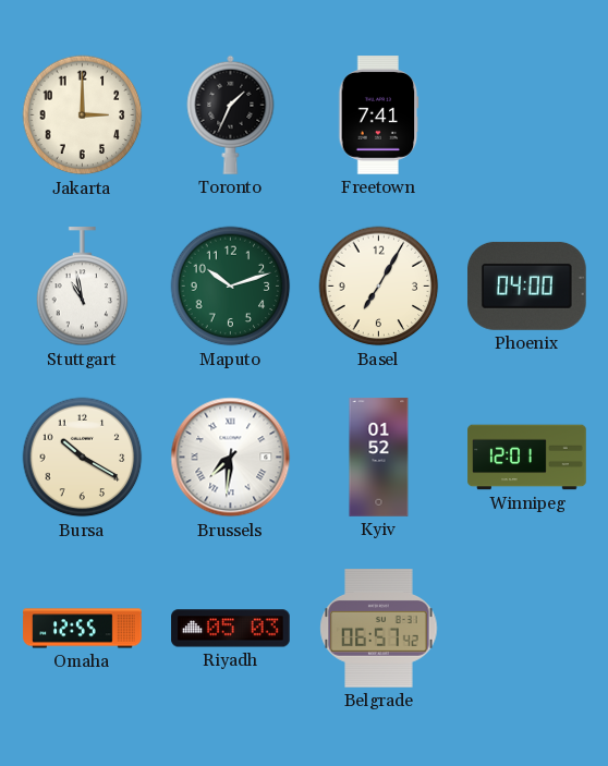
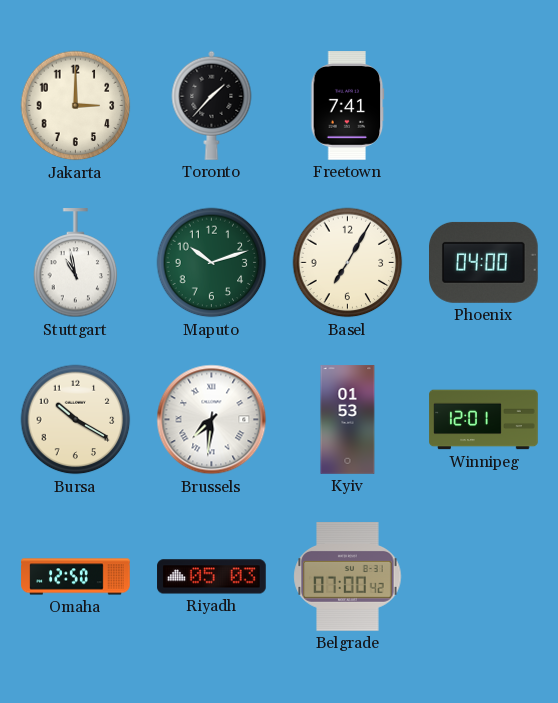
Toronto: 1:34 -> 1:37 (212, 105)
Kyiv: 01:52 -> 01:53 (348, 420)
Omaha: 12:55 -> 12:50 (76, 577)
Belgrade: 06:57 -> 07:00 (348, 577)
